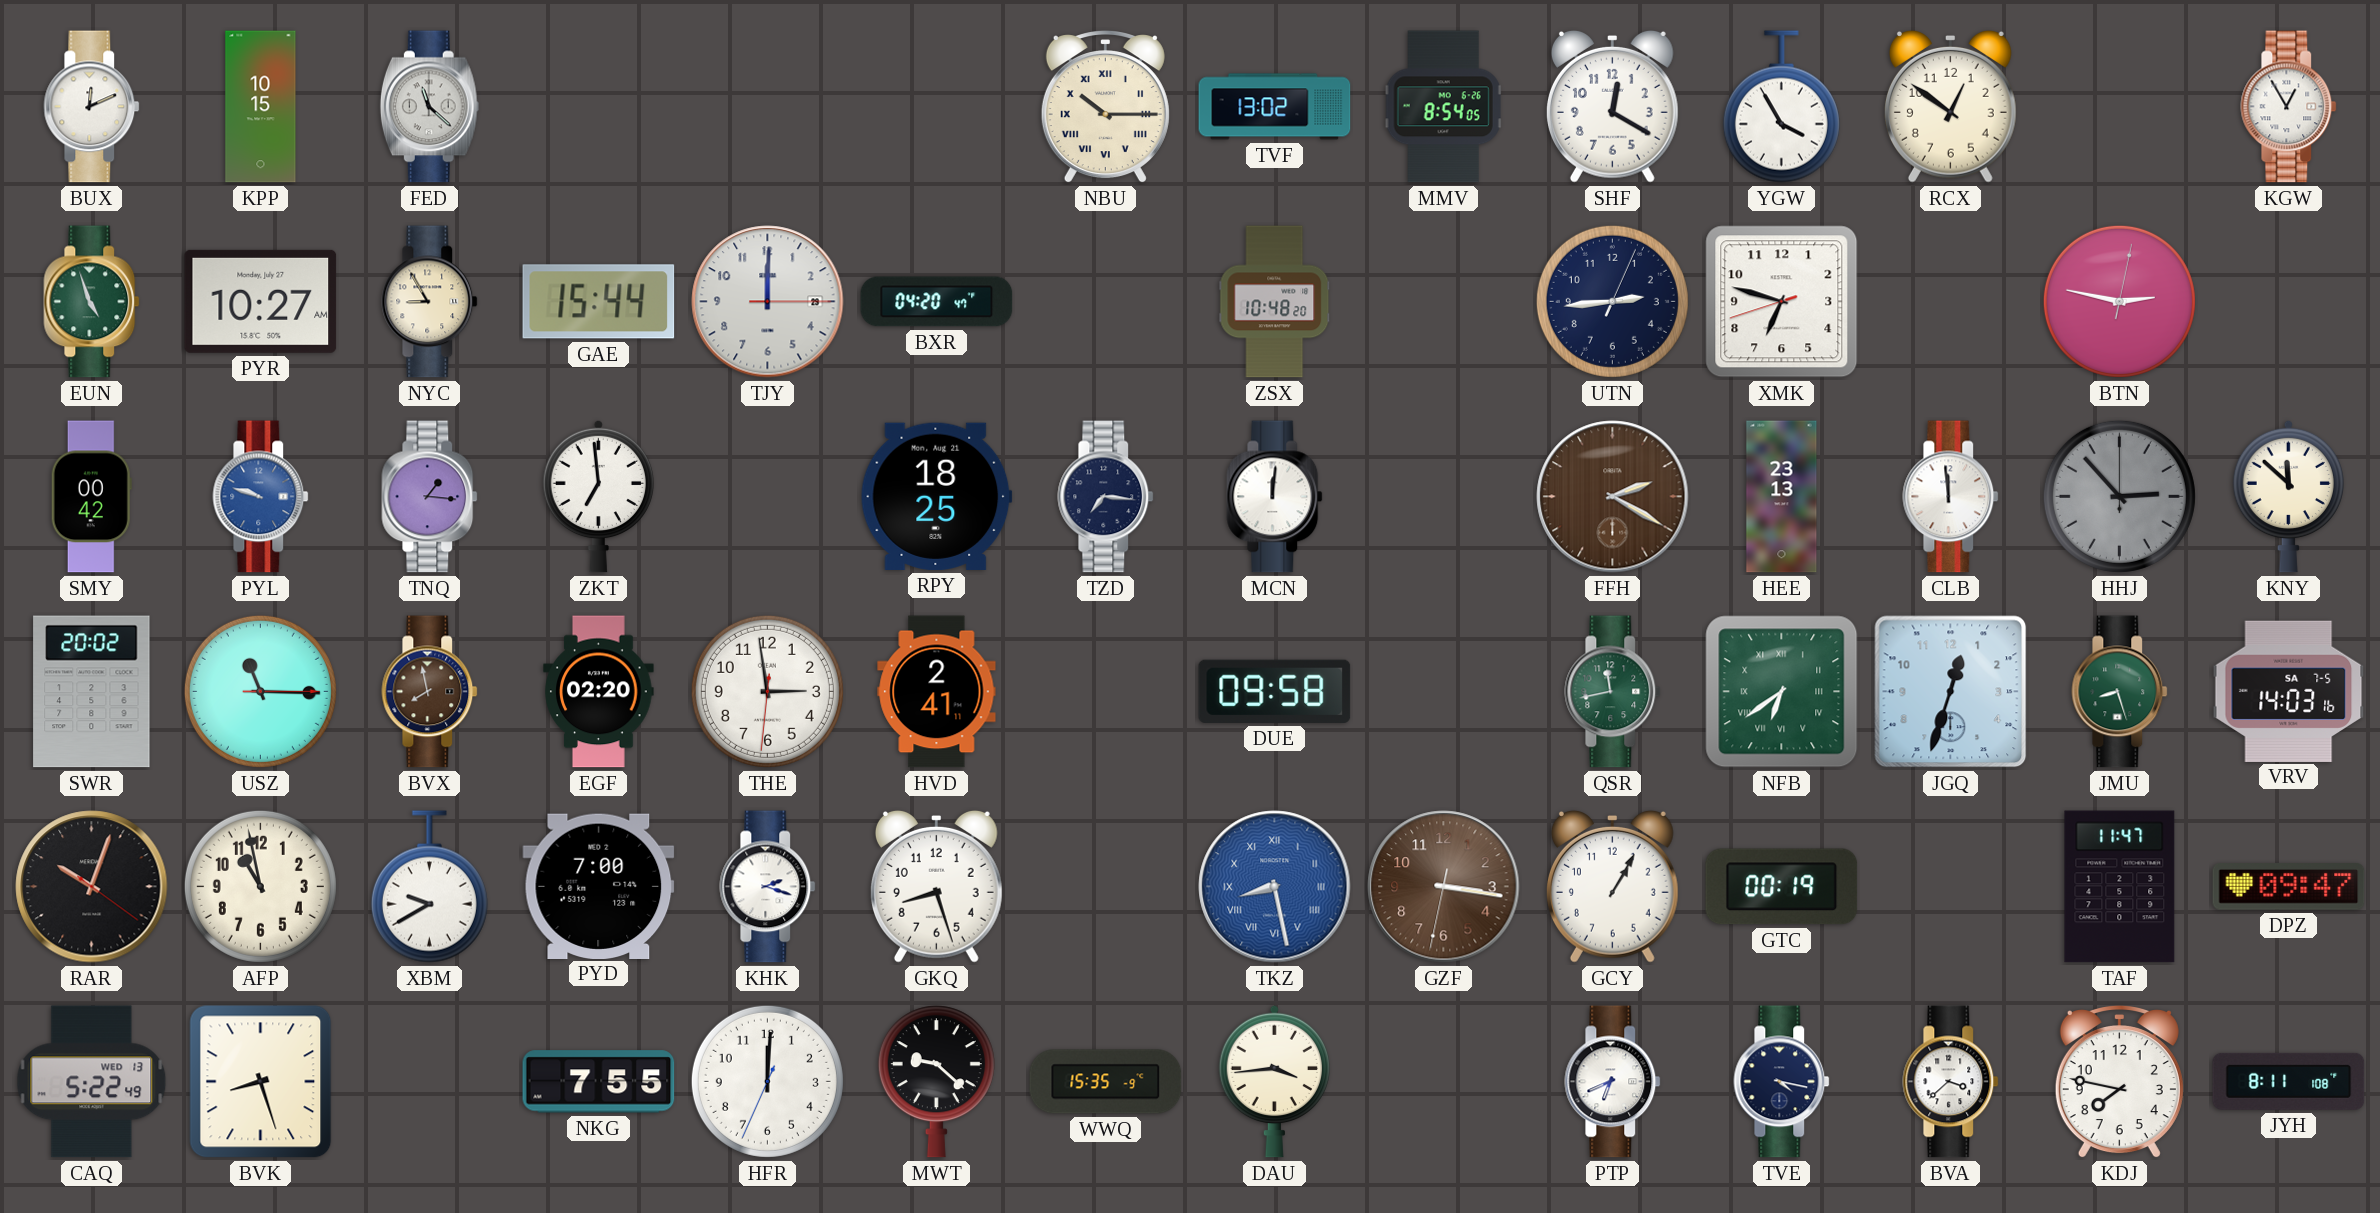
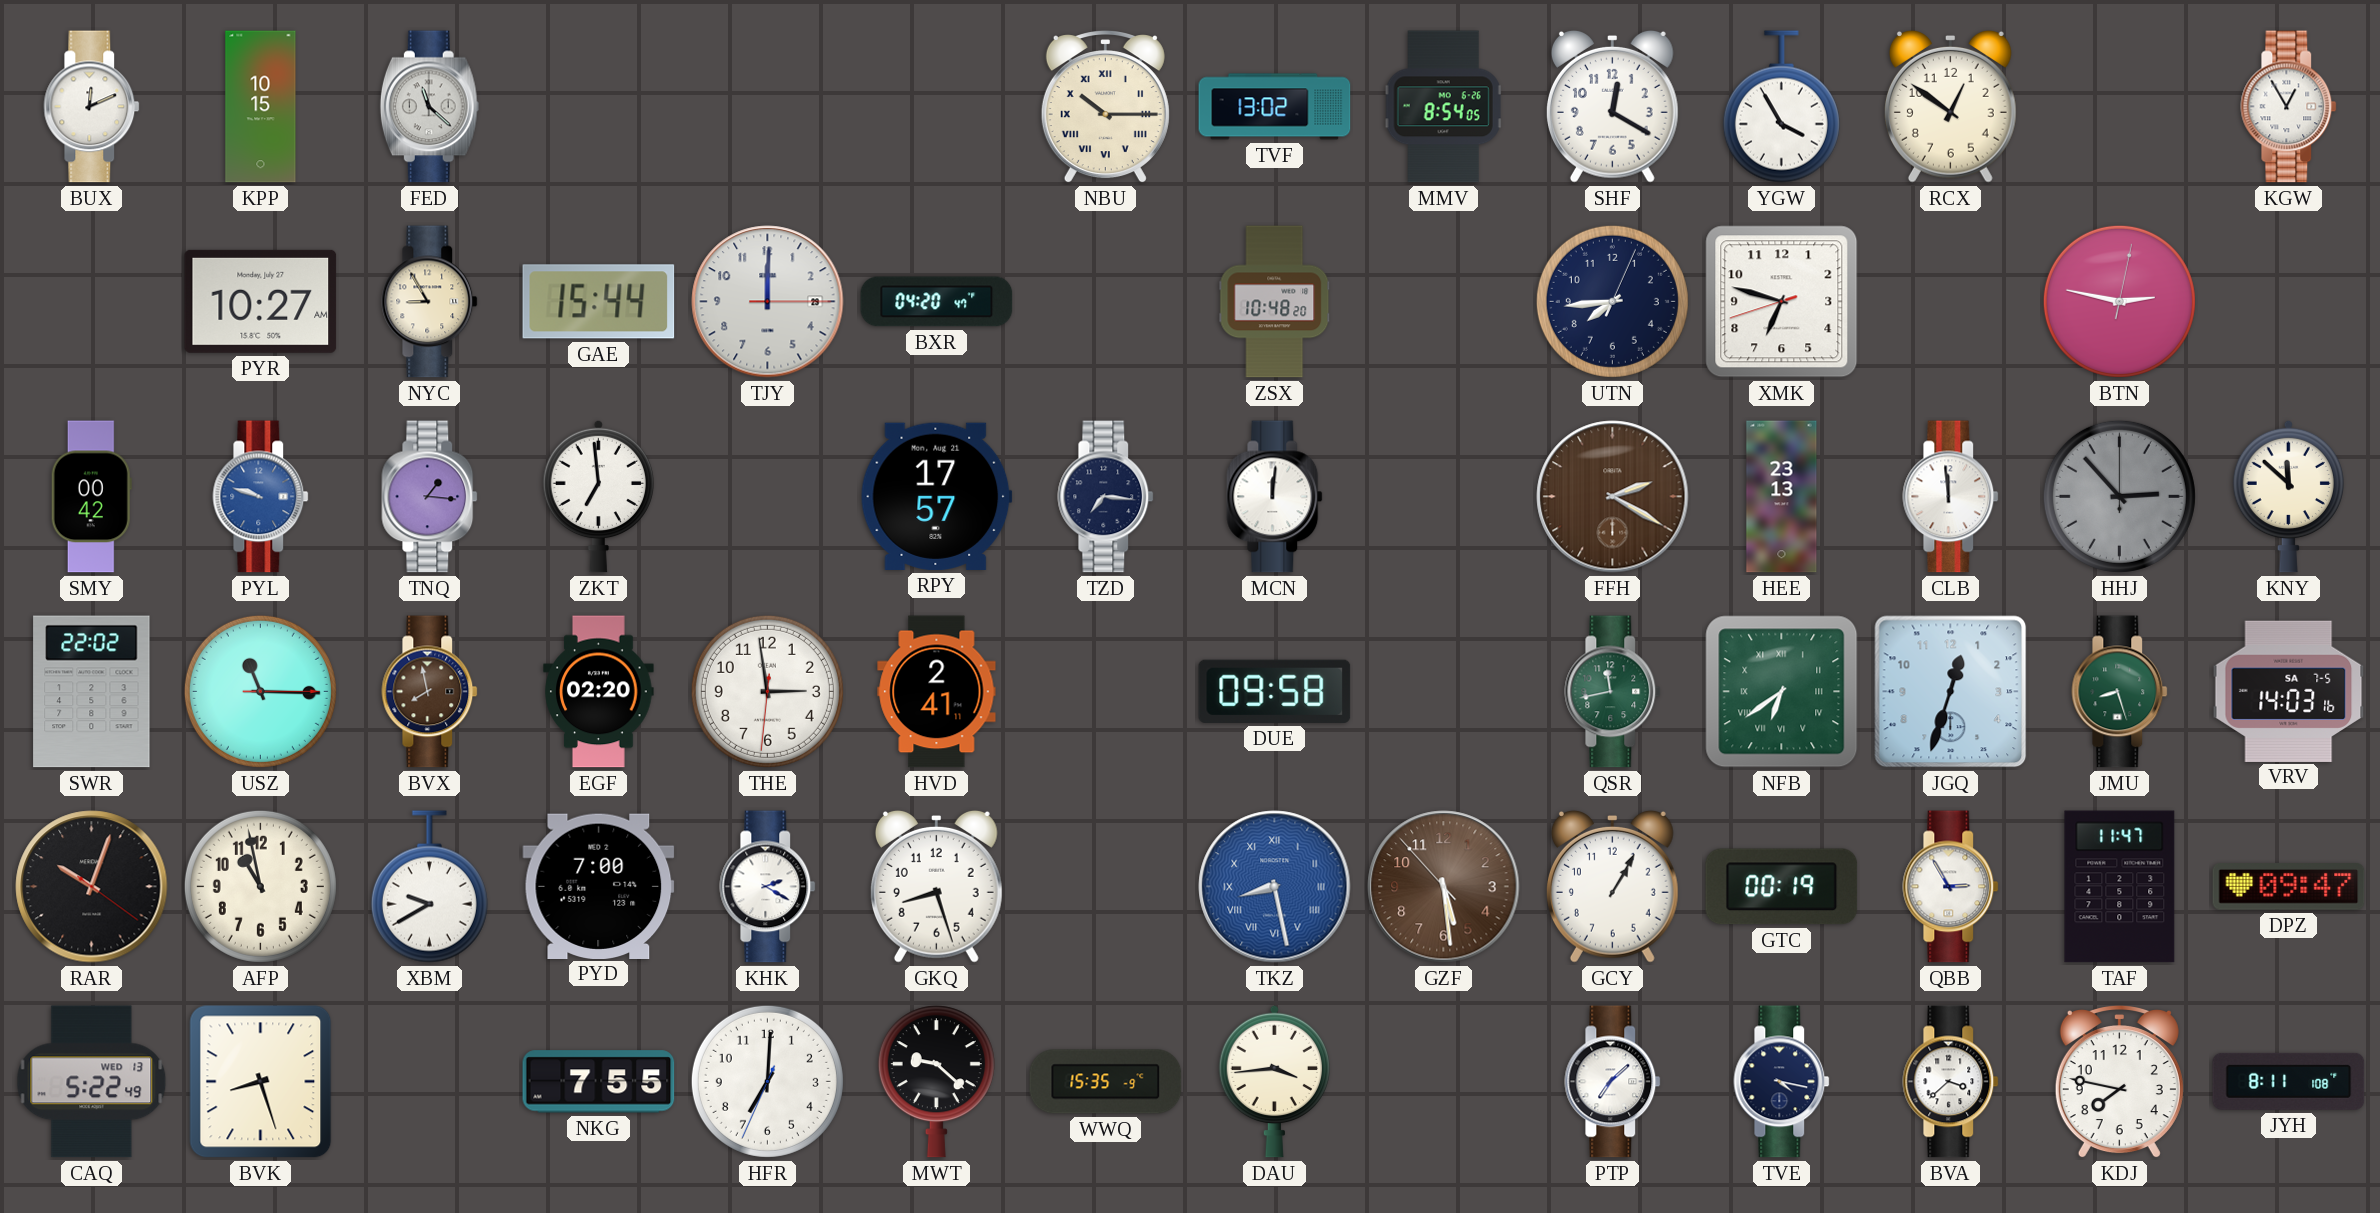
EUN: 4:57 -> none (92, 302)
UTN: 2:44 -> 7:44 (1612, 301)
RPY: 18:25 -> 17:57 (936, 496)
SWR: 20:02 -> 22:02 (92, 692)
KHK: 2:18 -> 2:20 (768, 887)
GZF: 3:16 -> 5:28 (1444, 887)
QBB: none -> 2:55 (1951, 887)
HFR: 12:00 -> 7:00 (767, 1081)
PTP: 6:41 -> 7:08 (1613, 1082)
